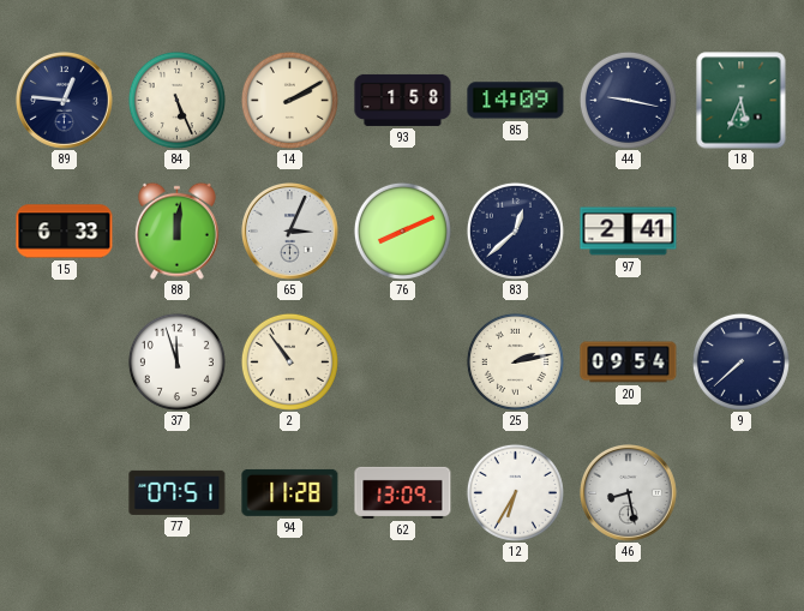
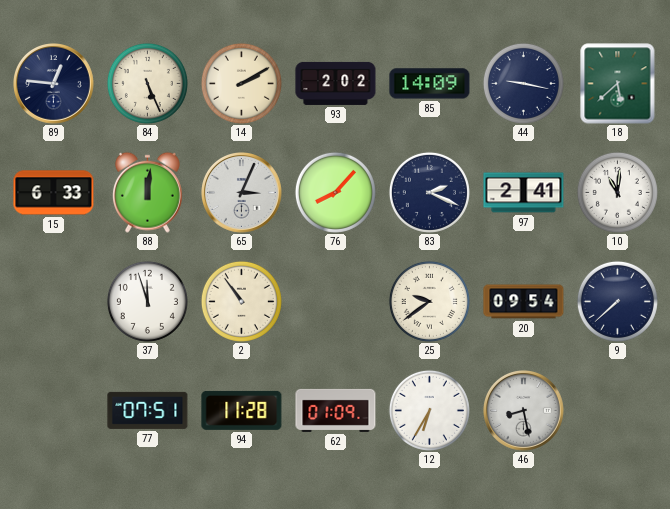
93: 1:58 -> 2:02 (336, 83)
18: 5:34 -> 5:38 (618, 84)
76: 8:11 -> 8:07 (335, 192)
83: 12:38 -> 2:19 (429, 192)
10: none -> 11:01 (617, 192)
25: 2:13 -> 9:39 (429, 301)
62: 13:09 -> 01:09 (336, 410)
